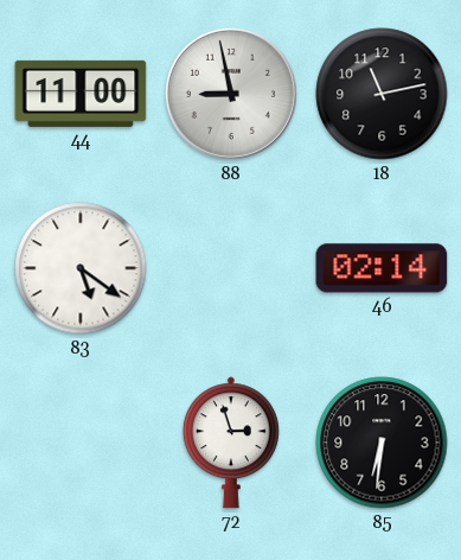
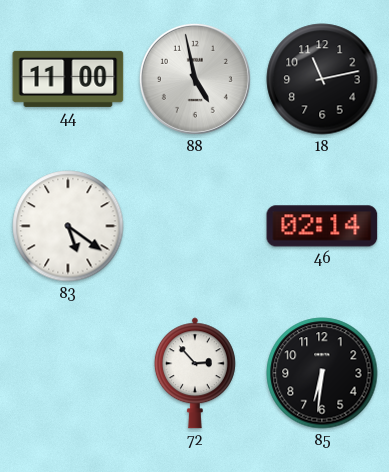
88: 8:58 -> 4:58 (195, 79)
72: 2:57 -> 2:53 (195, 373)
